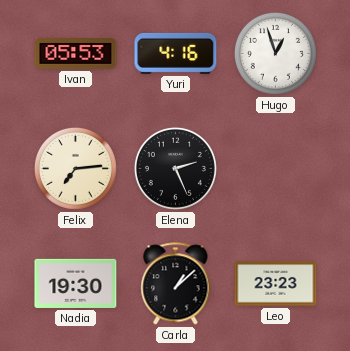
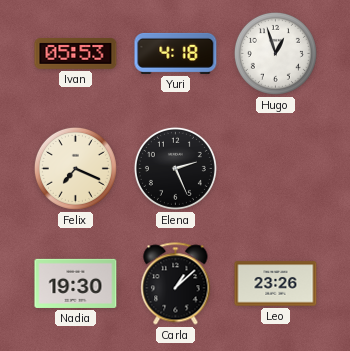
Yuri: 4:16 -> 4:18 (176, 53)
Felix: 7:14 -> 7:19 (75, 168)
Leo: 23:23 -> 23:26 (276, 284)
